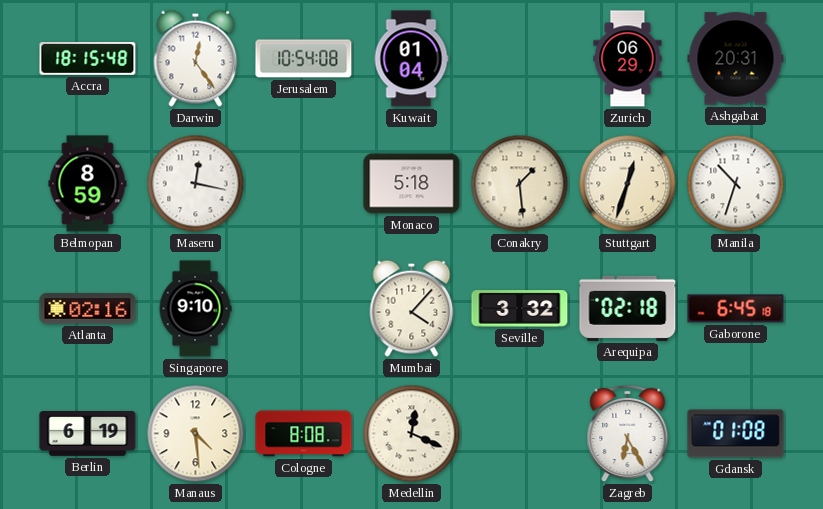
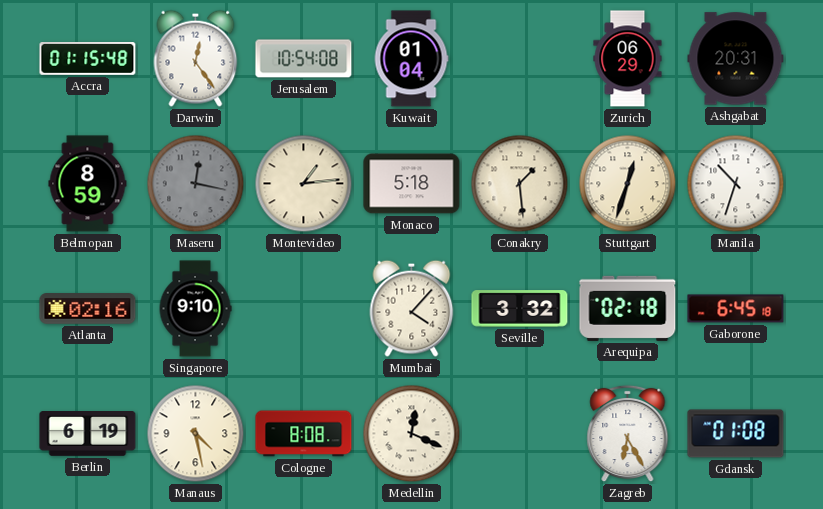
Accra: 18:15 -> 01:15 (88, 59)
Maseru dial: white -> grey (196, 184)
Montevideo: none -> 1:14 (304, 184)
Manaus: 4:29 -> 4:28 (196, 434)
